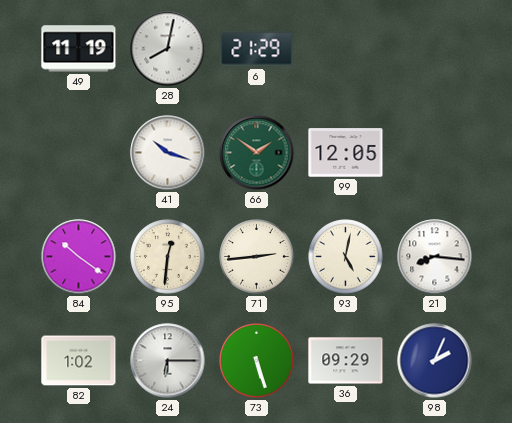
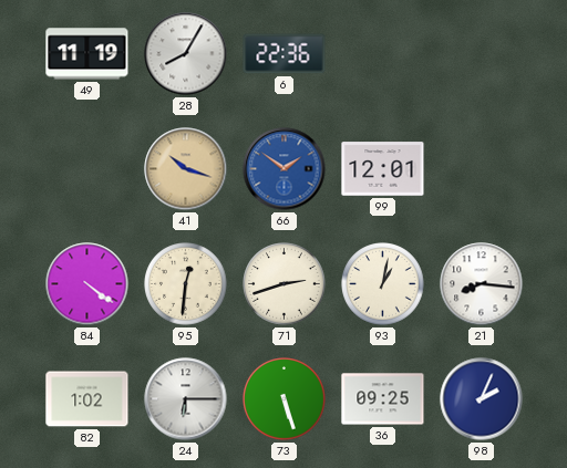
28: 8:02 -> 8:05 (186, 54)
6: 21:29 -> 22:36 (285, 54)
41 dial: white -> champagne (186, 169)
66 dial: green -> blue (285, 169)
99: 12:05 -> 12:01 (383, 169)
84: 10:21 -> 4:21 (87, 284)
71: 2:44 -> 2:42 (285, 284)
93: 5:02 -> 1:02 (383, 284)
36: 09:29 -> 09:25 (383, 399)
